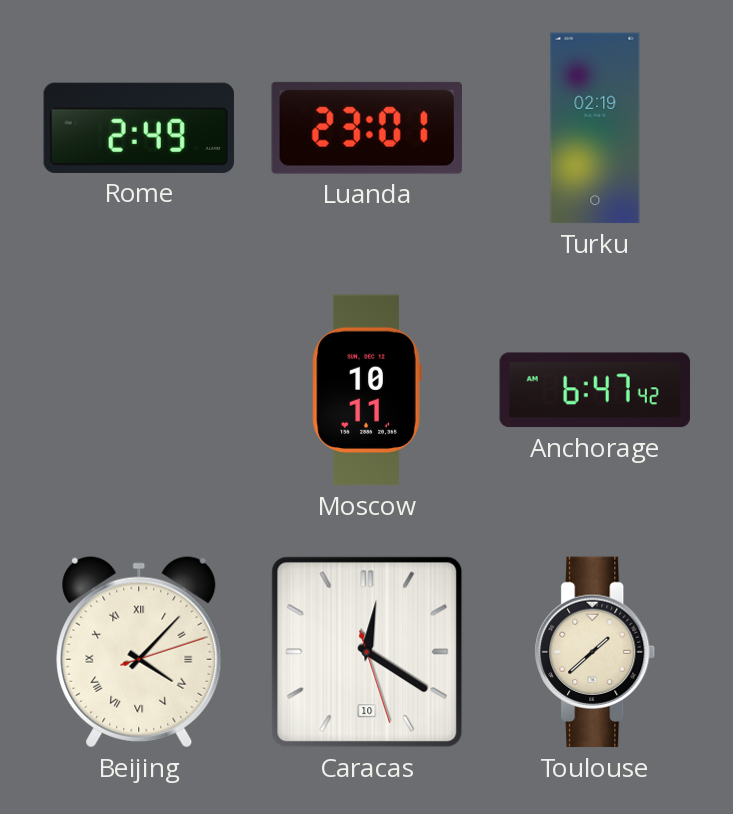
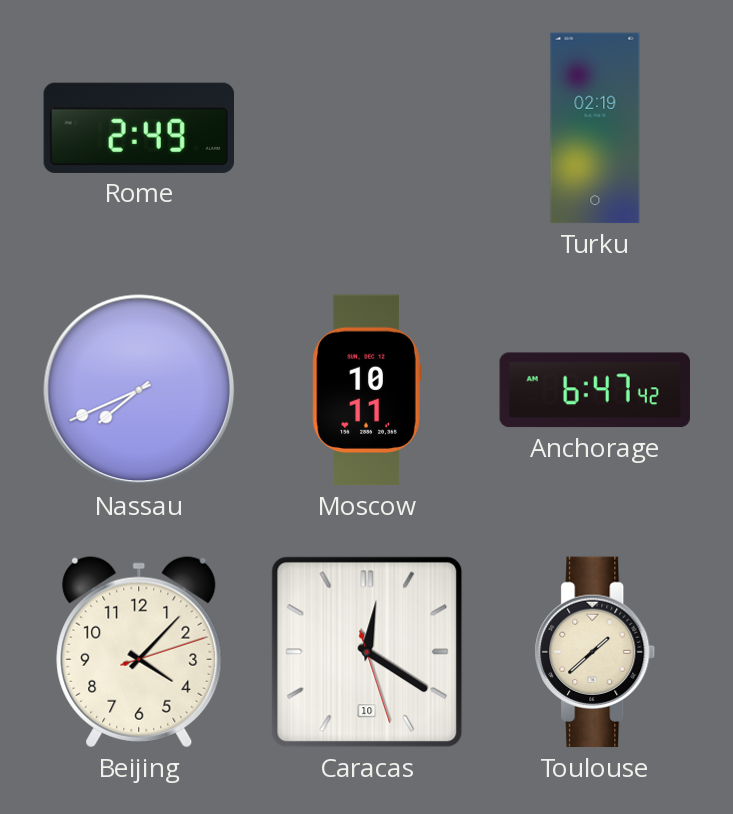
Luanda: 23:01 -> none (367, 128)
Nassau: none -> 7:41 (139, 390)
Beijing numerals: Roman -> Arabic (139, 652)
